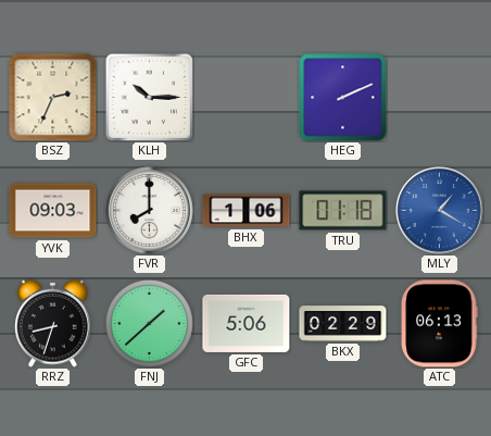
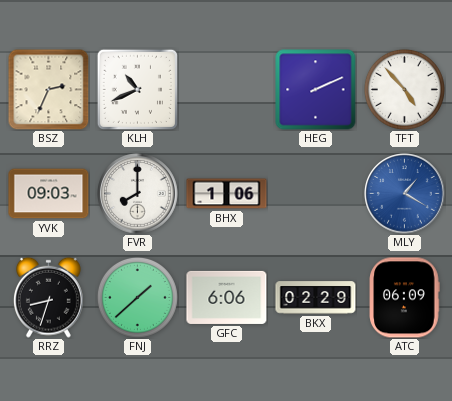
KLH: 10:15 -> 10:41 (137, 89)
TFT: none -> 4:53 (404, 89)
TRU: 01:18 -> none (343, 211)
GFC: 5:06 -> 6:06 (227, 297)
ATC: 06:13 -> 06:09 (404, 298)
